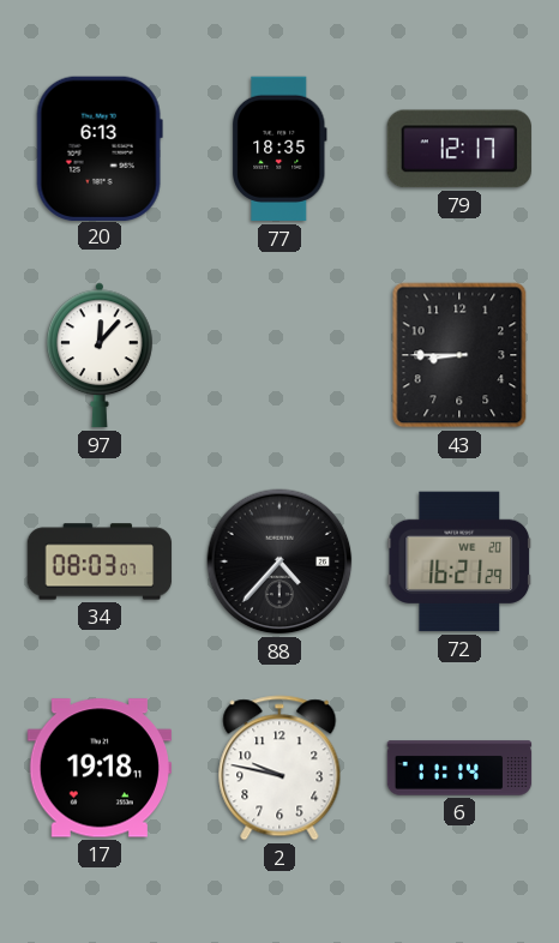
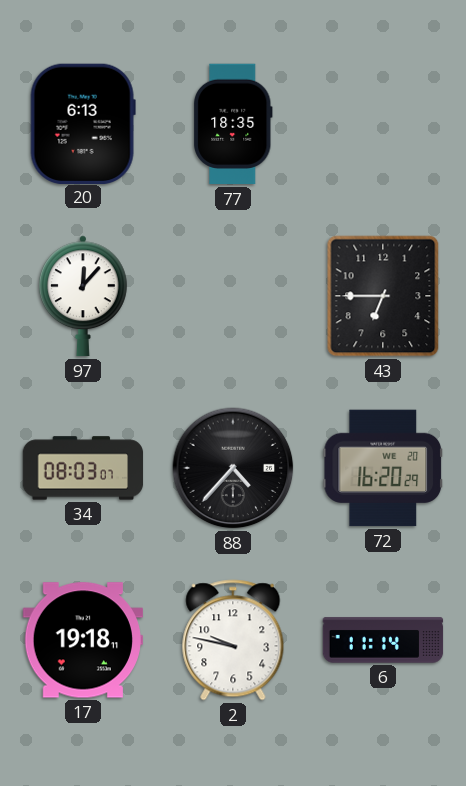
79: 12:17 -> none (459, 149)
43: 8:45 -> 6:45 (383, 296)
72: 16:21 -> 16:20 (383, 468)
